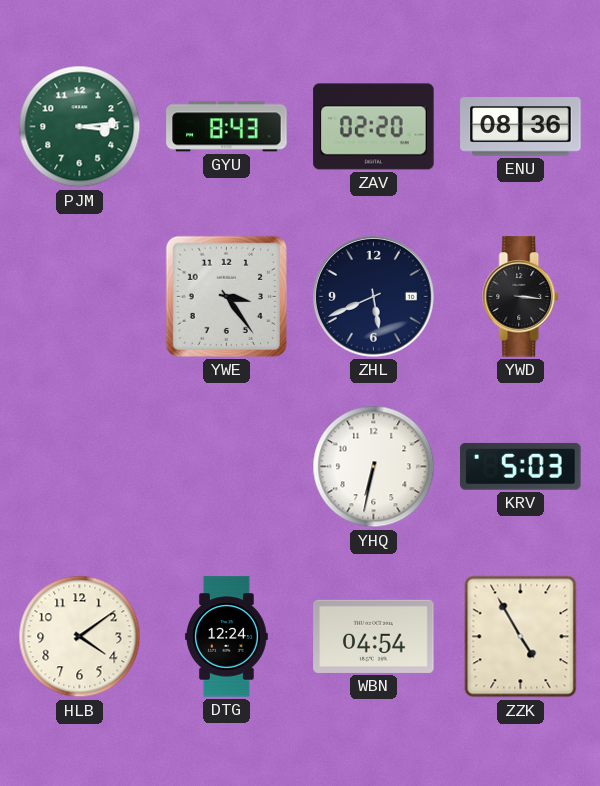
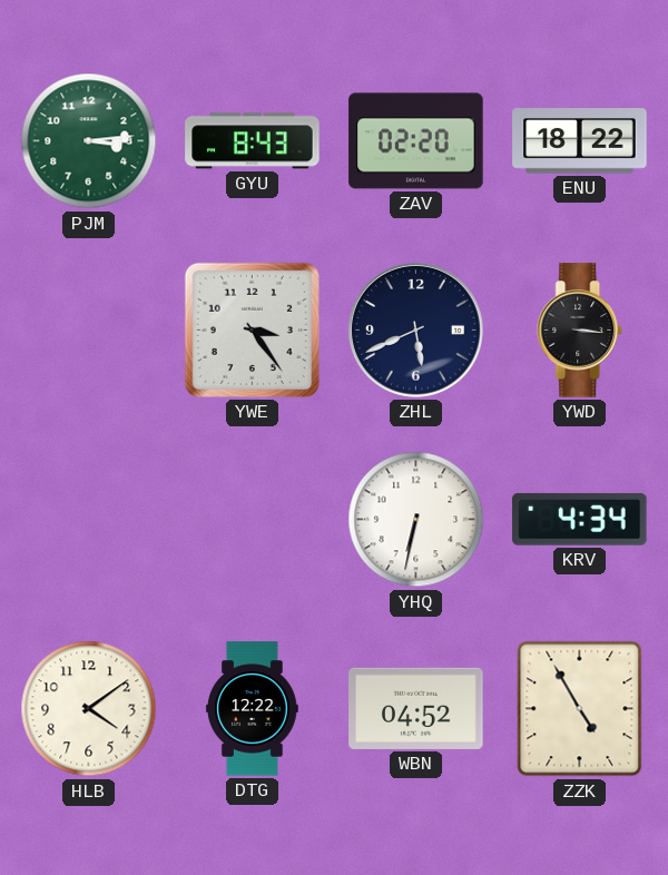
ENU: 08:36 -> 18:22 (580, 141)
KRV: 5:03 -> 4:34 (580, 519)
DTG: 12:24 -> 12:22 (253, 709)
WBN: 04:54 -> 04:52 (416, 708)
